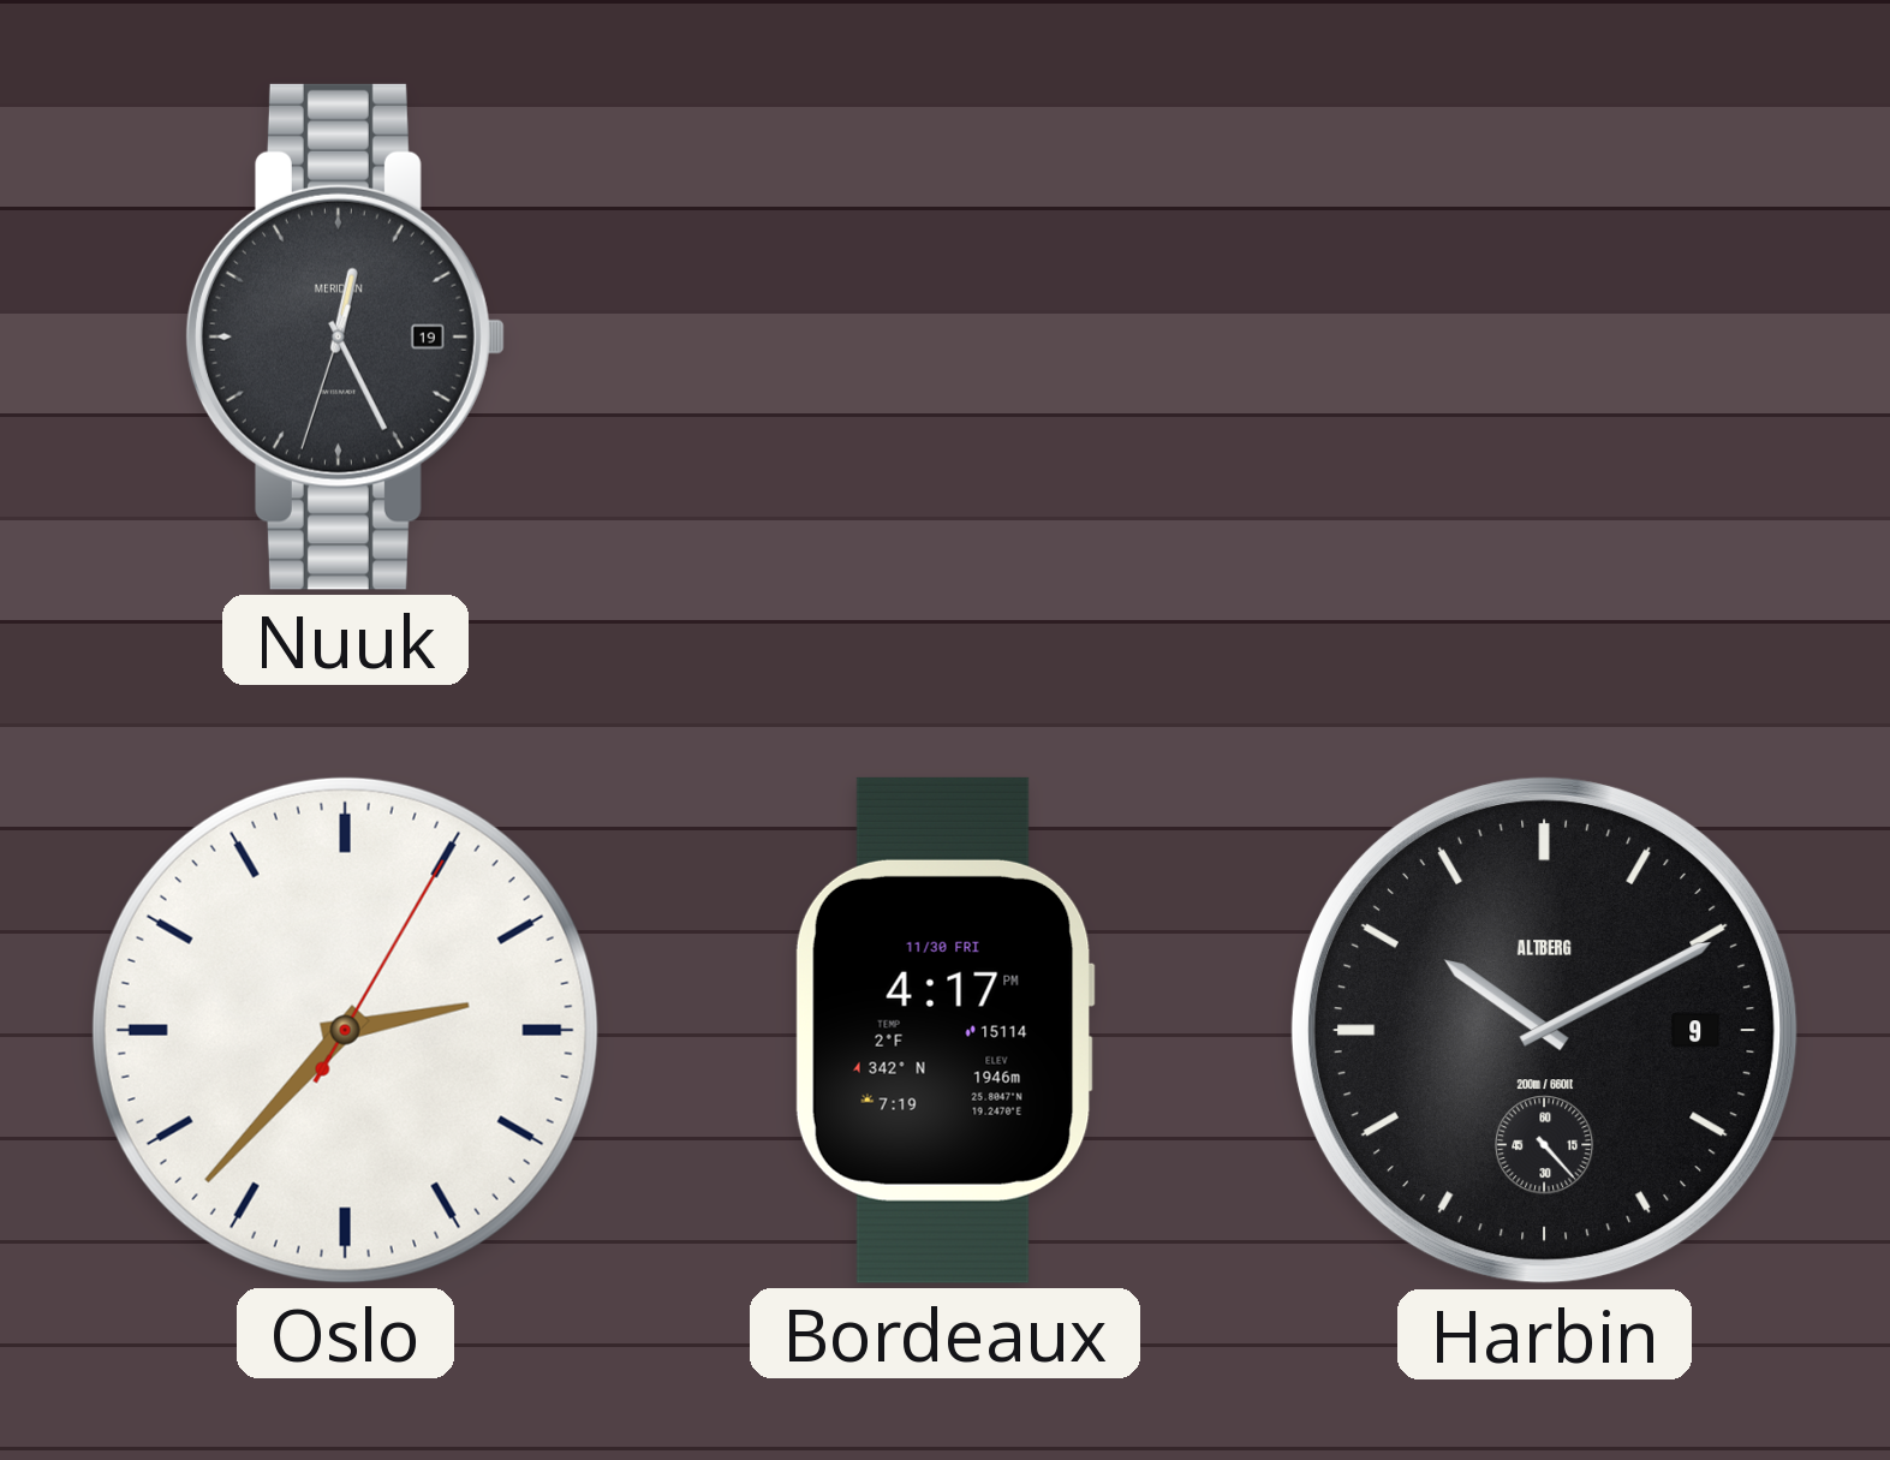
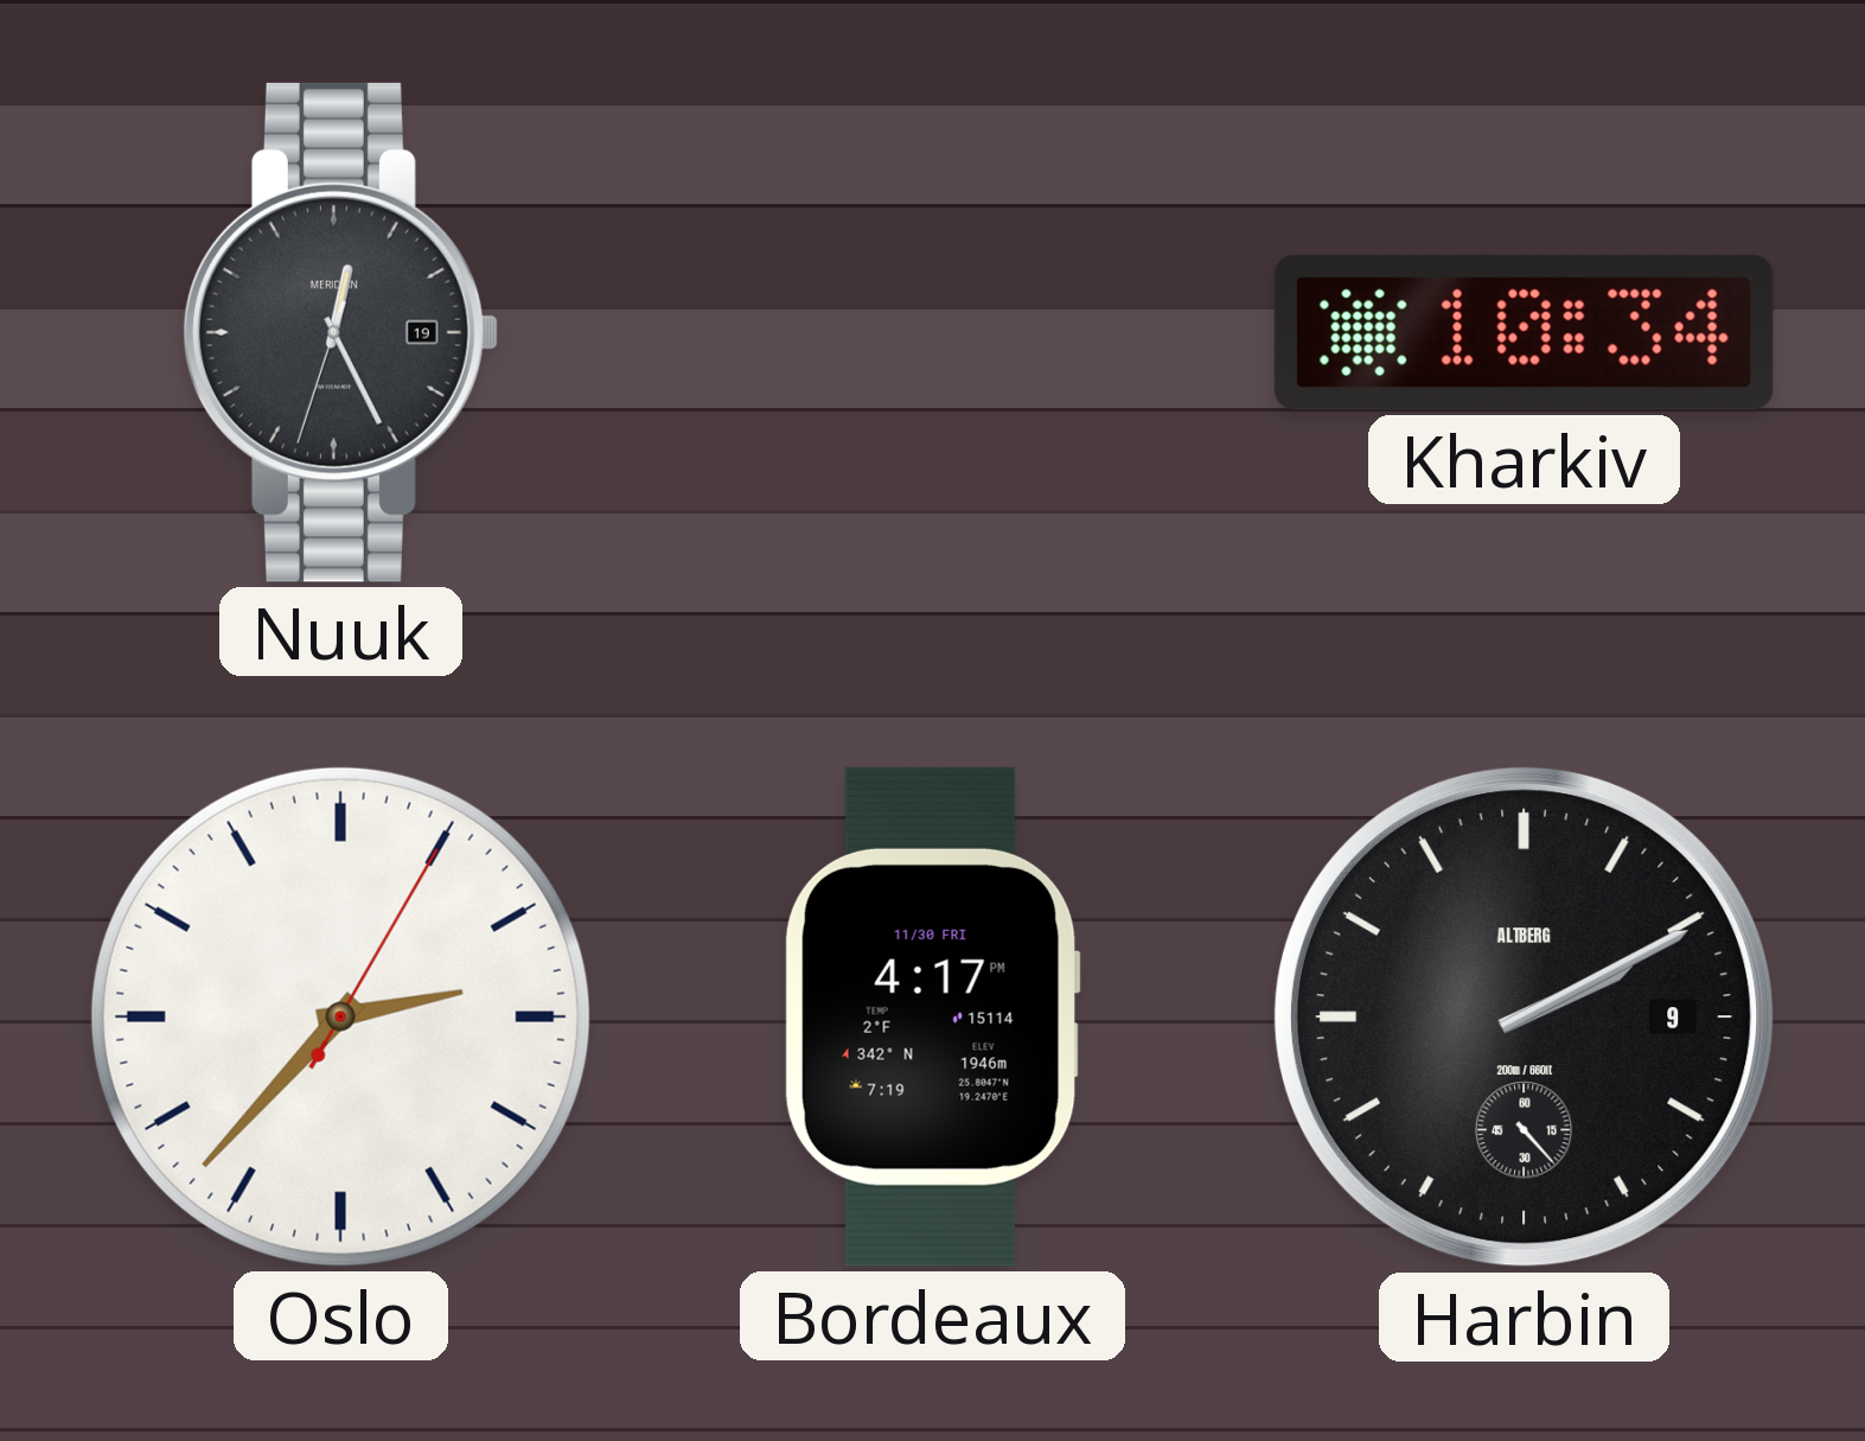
Kharkiv: none -> 10:34 (1524, 332)
Harbin: 10:10 -> 2:10 (1524, 1016)
